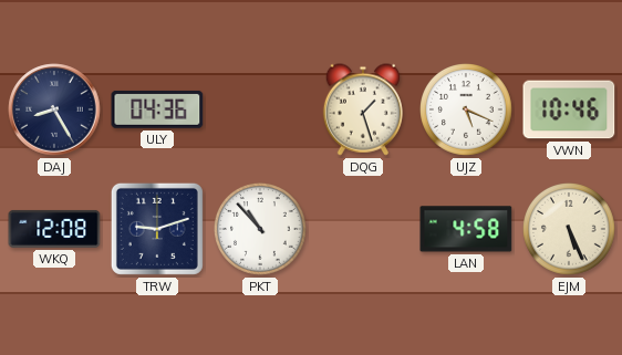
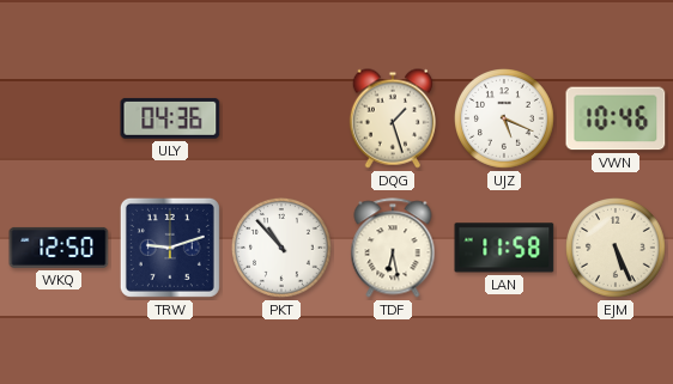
DAJ: 8:25 -> none (54, 109)
WKQ: 12:08 -> 12:50 (59, 248)
TDF: none -> 6:28 (393, 248)
LAN: 4:58 -> 11:58 (504, 248)
